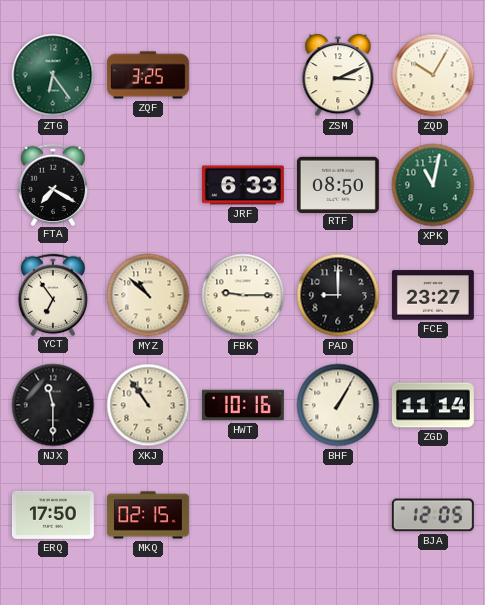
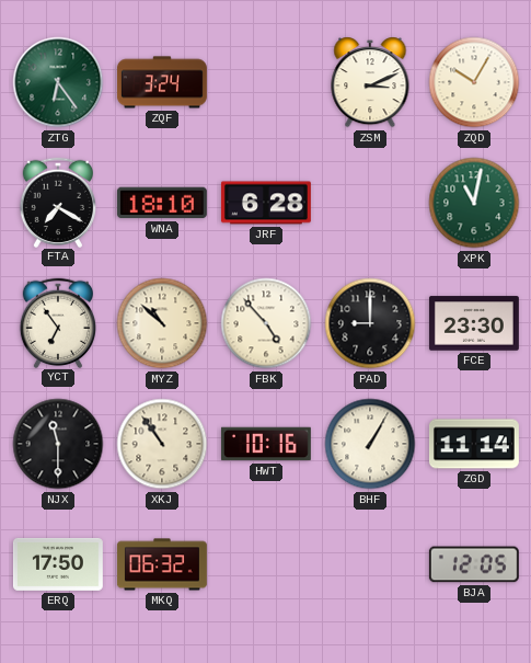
ZQF: 3:25 -> 3:24 (162, 82)
WNA: none -> 18:10 (162, 203)
JRF: 6:33 -> 6:28 (266, 203)
RTF: 08:50 -> none (338, 184)
FBK: 9:15 -> 4:53 (266, 323)
FCE: 23:27 -> 23:30 (474, 323)
MKQ: 02:15 -> 06:32 (162, 564)
